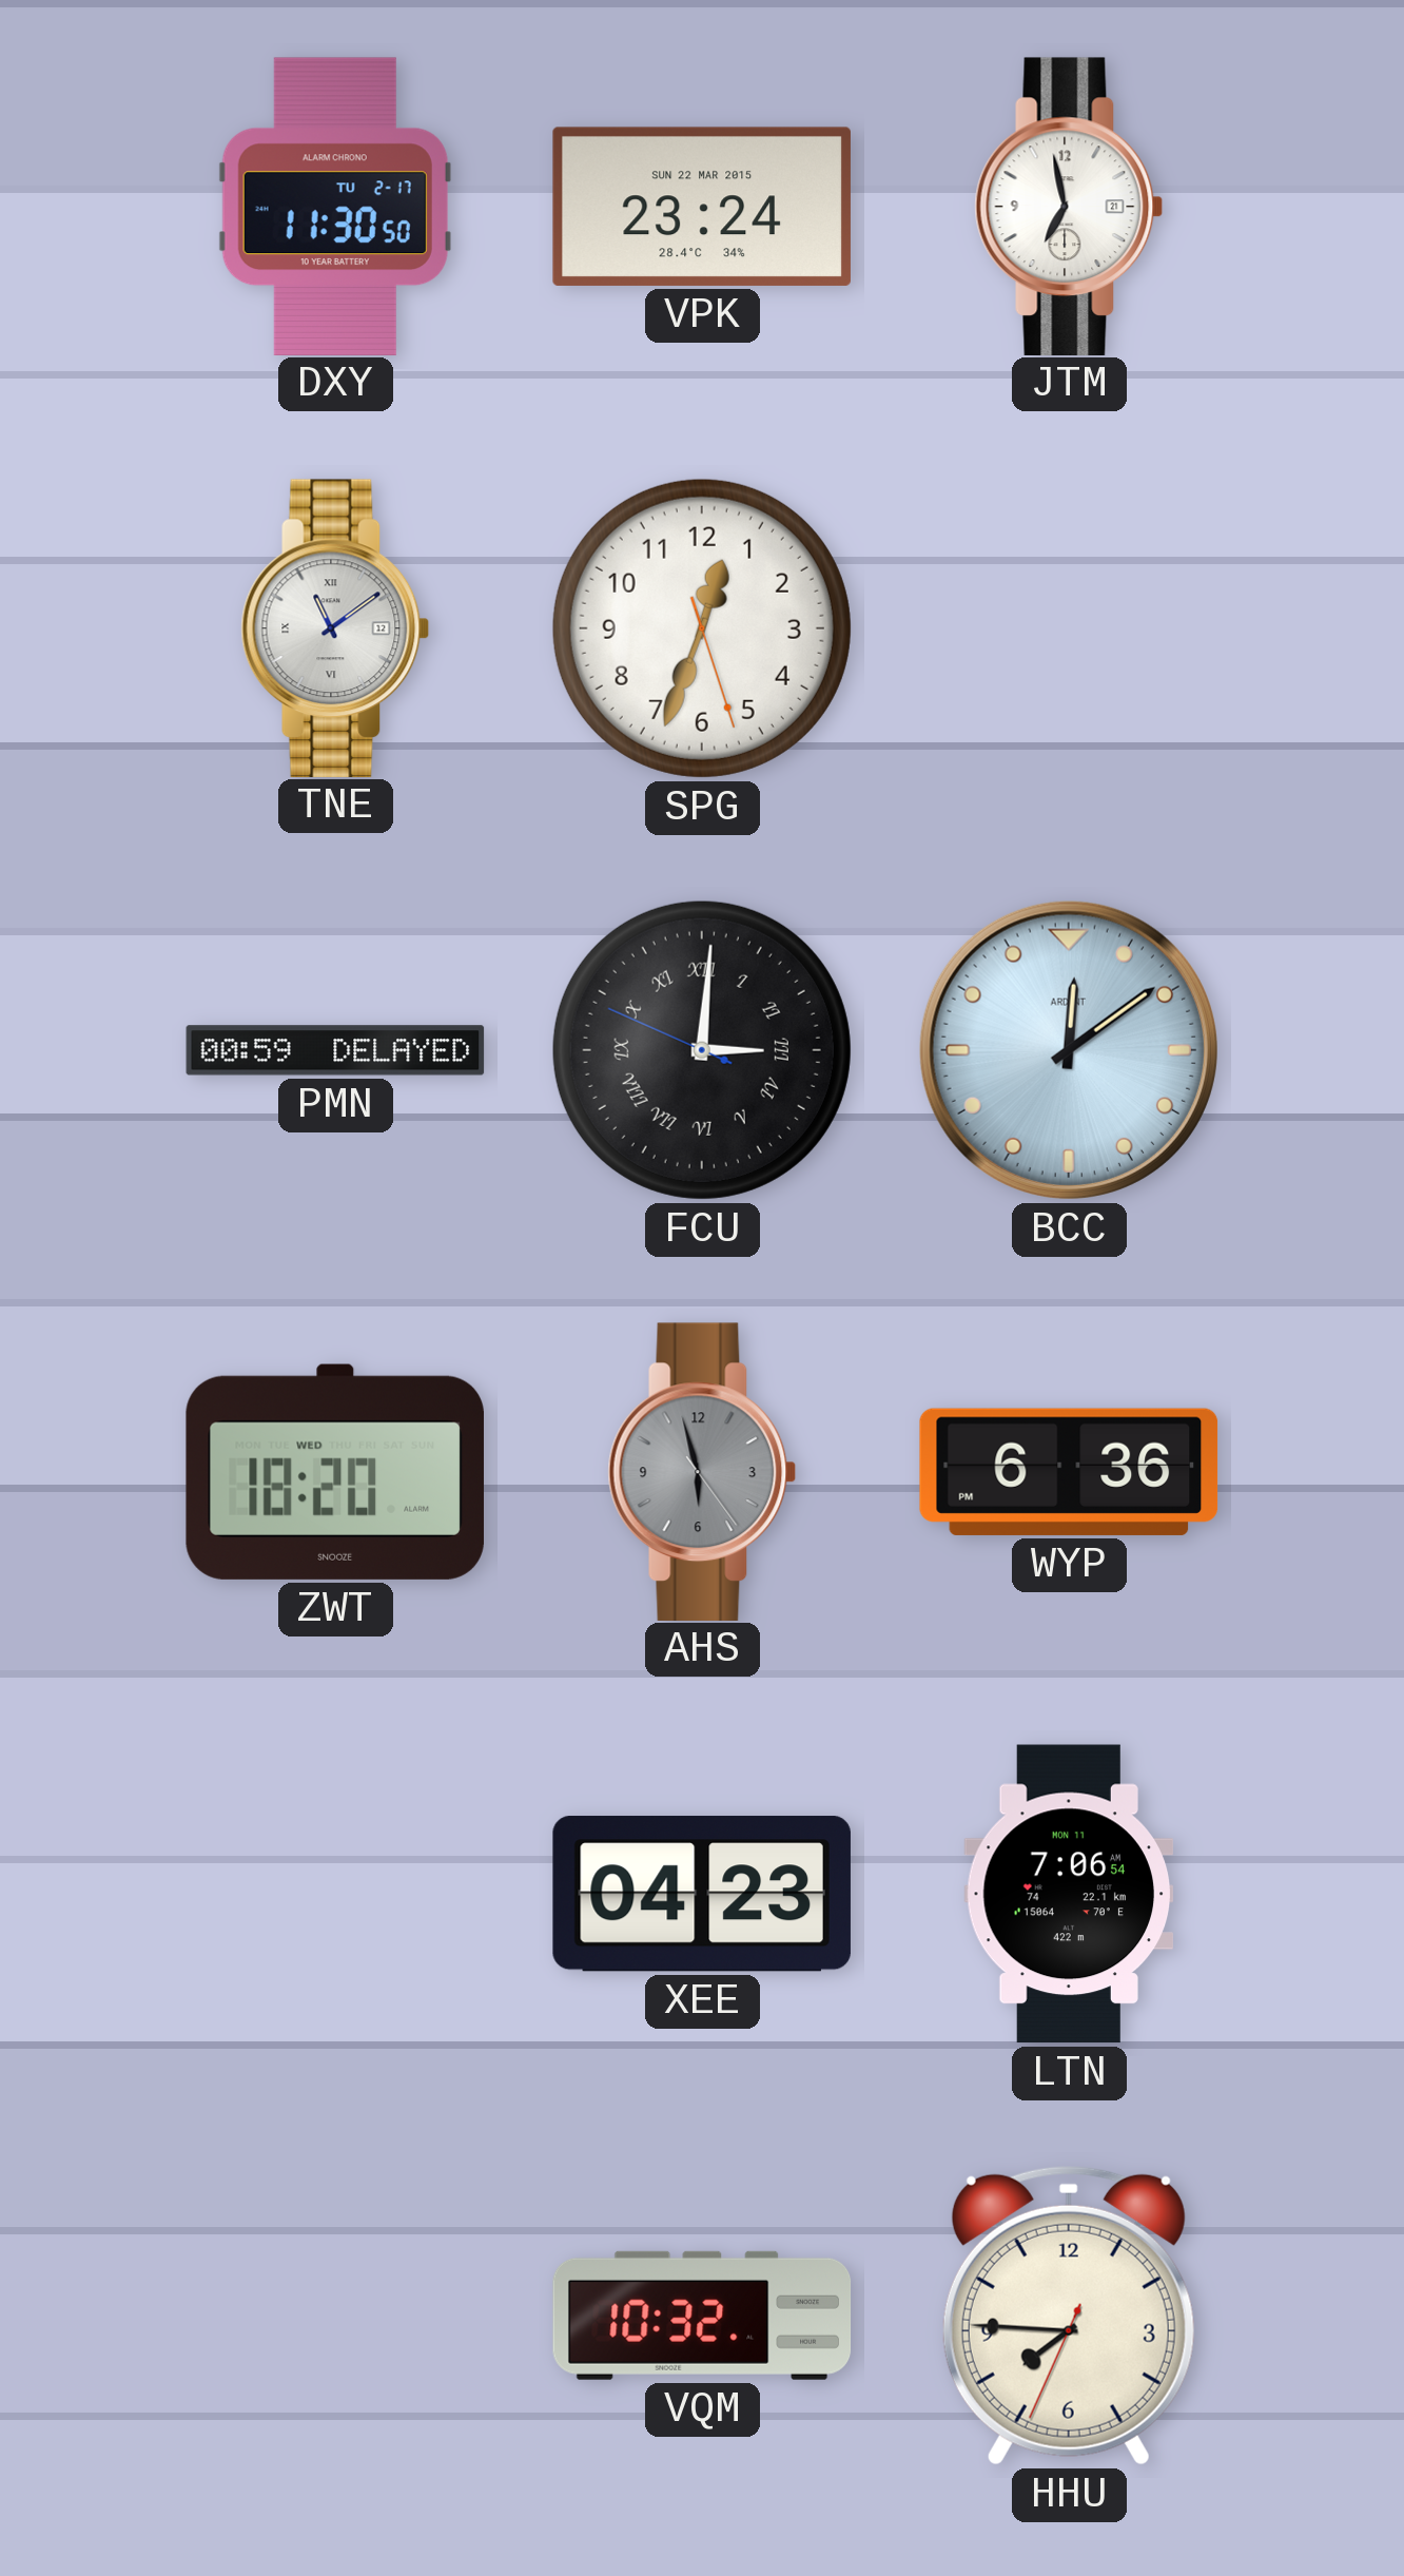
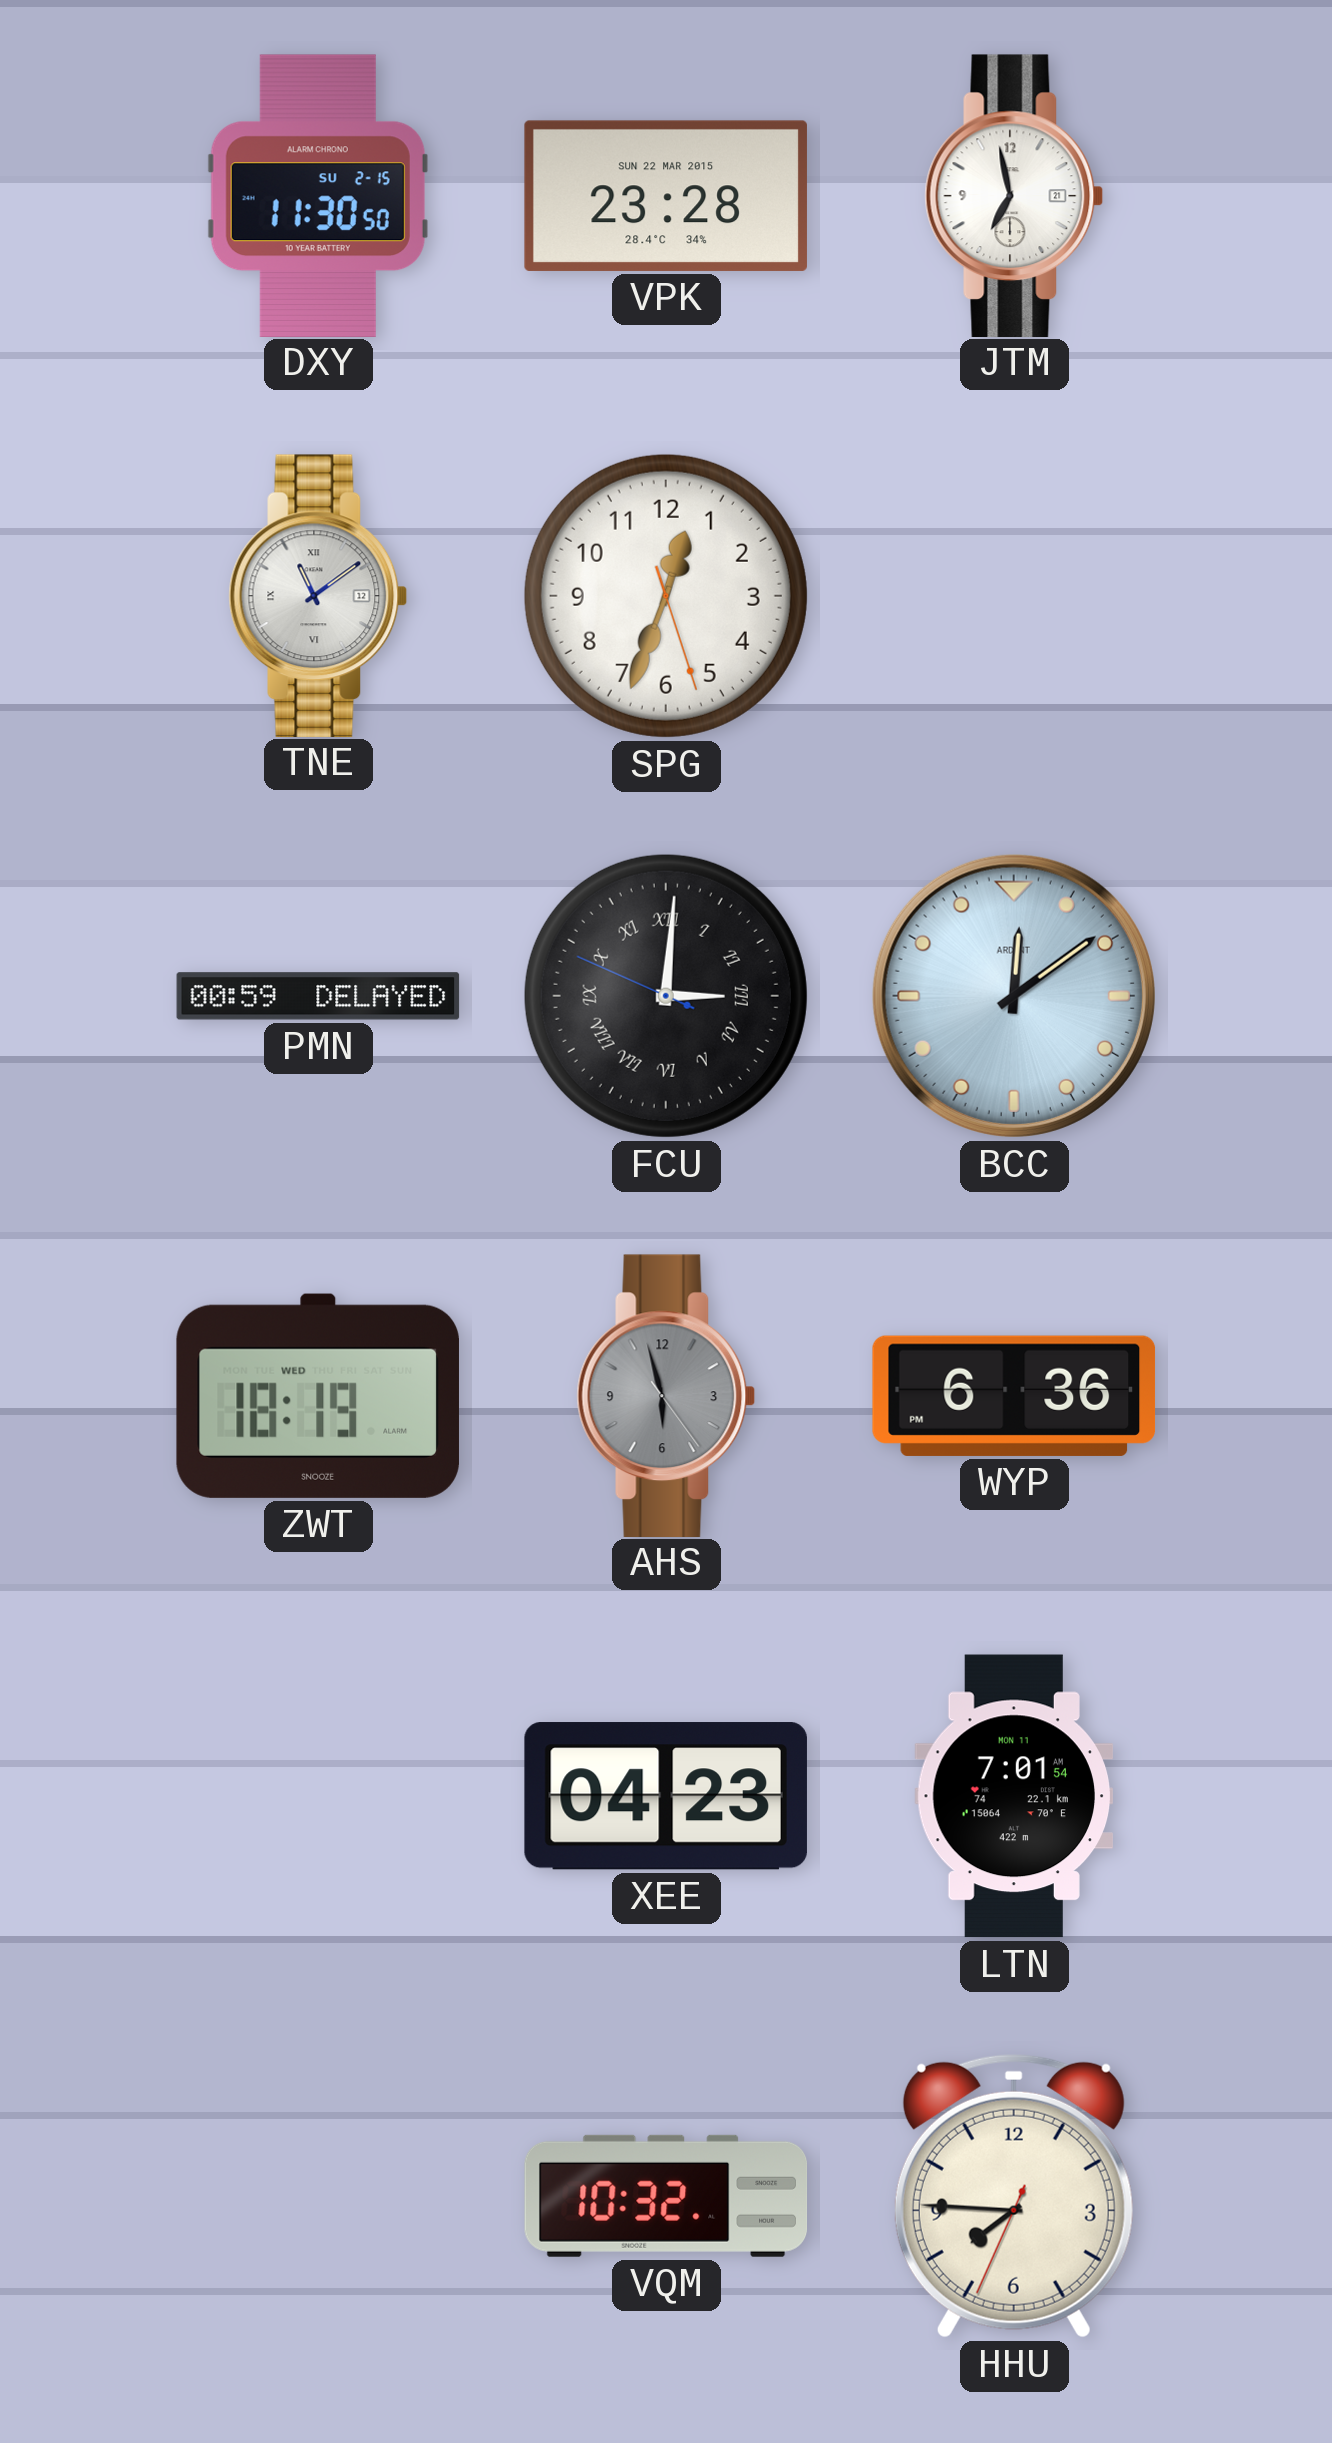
DXY date: TU 2-17 -> SU 2-15 (318, 195)
VPK: 23:24 -> 23:28 (666, 196)
ZWT: 18:20 -> 18:19 (318, 1396)
LTN: 7:06 -> 7:01 (1014, 1796)
